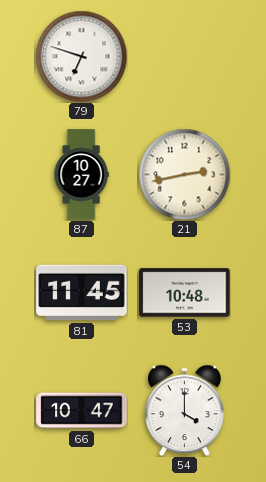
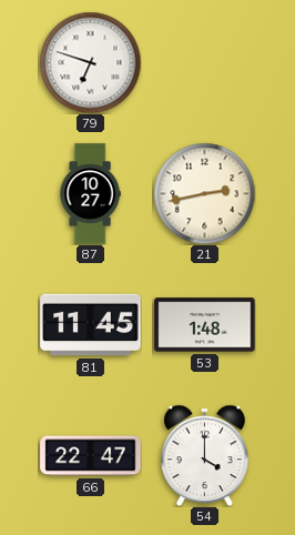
53: 10:48 -> 1:48 (205, 325)
66: 10:47 -> 22:47 (91, 456)
